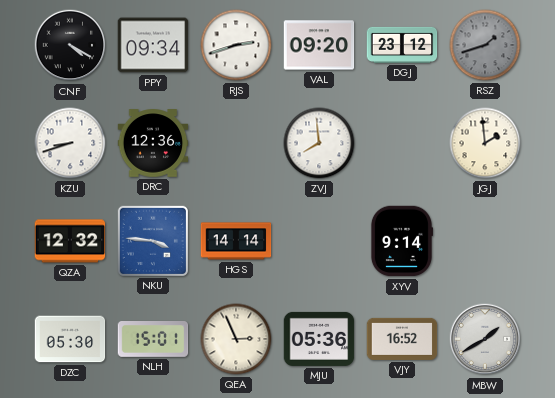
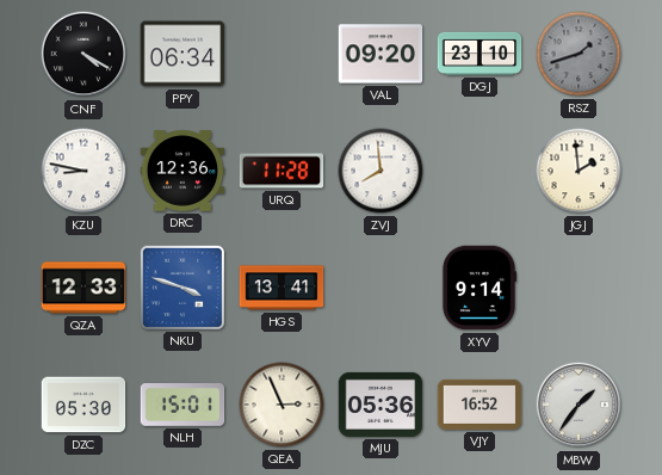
PPY: 09:34 -> 06:34 (182, 54)
RJS: 2:42 -> none (236, 45)
DGJ: 23:12 -> 23:10 (480, 54)
KZU: 8:42 -> 8:47 (83, 171)
URQ: none -> 11:28 (281, 171)
QZA: 12:32 -> 12:33 (83, 288)
NKU: 3:46 -> 3:48 (181, 286)
HGS: 14:14 -> 13:41 (281, 288)
MBW: 1:40 -> 1:36 (579, 405)
